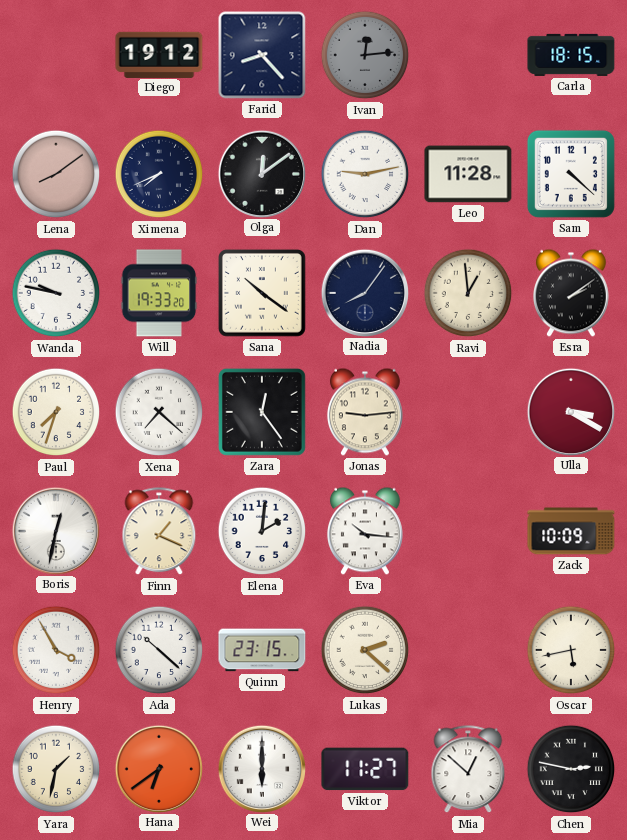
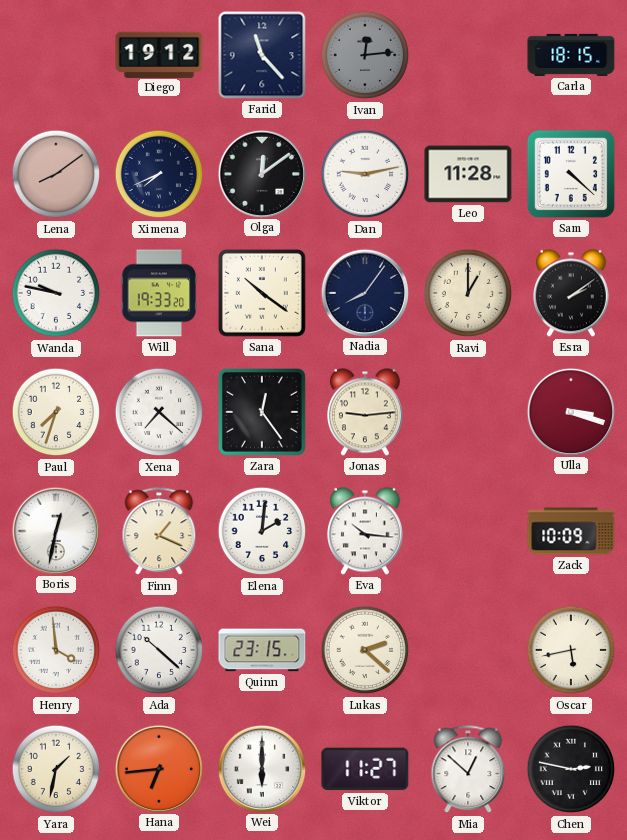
Farid: 8:23 -> 11:23 (262, 55)
Ravi: 12:59 -> 1:00 (468, 293)
Ulla: 3:20 -> 3:18 (570, 411)
Henry: 3:55 -> 3:59 (56, 650)
Hana: 6:39 -> 6:44 (158, 768)
